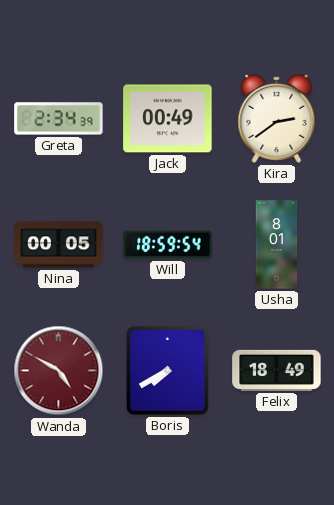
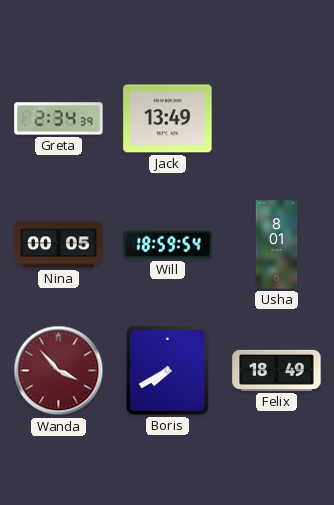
Jack: 00:49 -> 13:49 (168, 119)
Kira: 2:39 -> none (277, 118)
Wanda: 4:50 -> 3:53 (59, 371)
